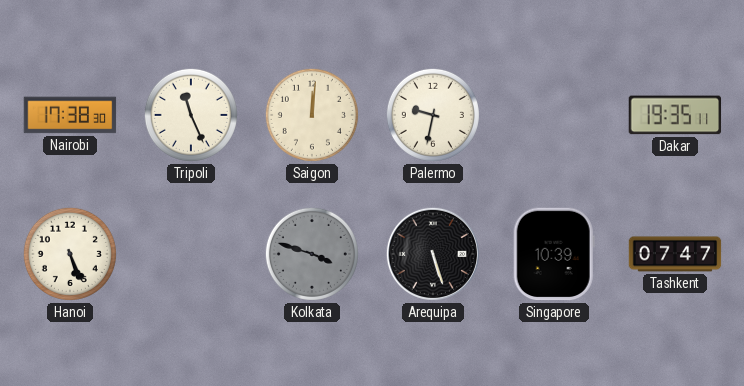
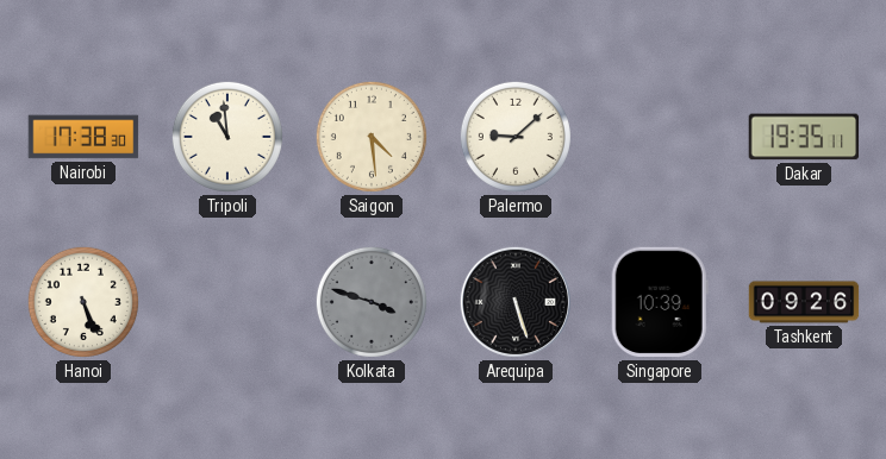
Tripoli: 11:26 -> 10:59 (227, 137)
Saigon: 12:01 -> 4:29 (372, 137)
Palermo: 9:32 -> 9:08 (516, 137)
Tashkent: 07:47 -> 09:26 (804, 302)
